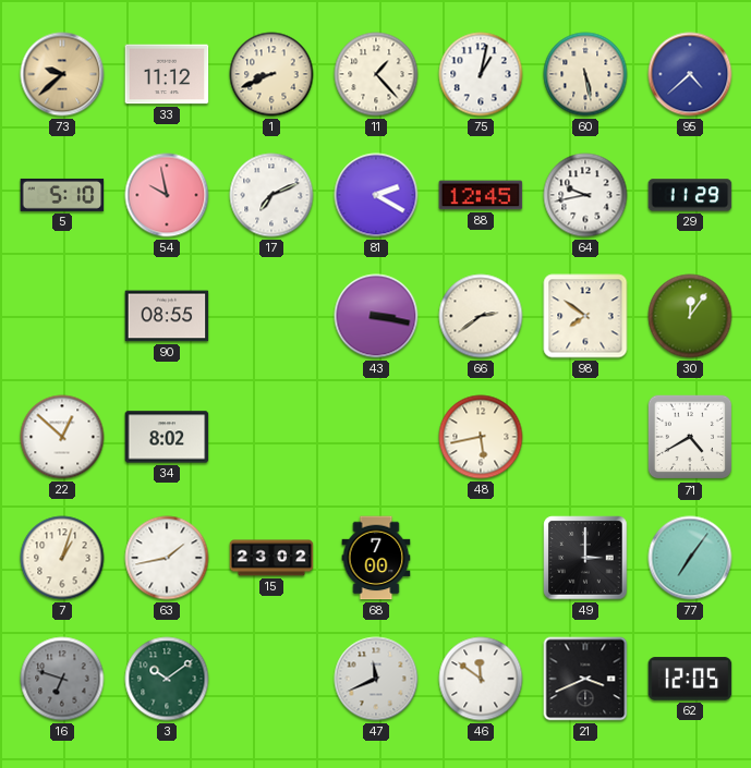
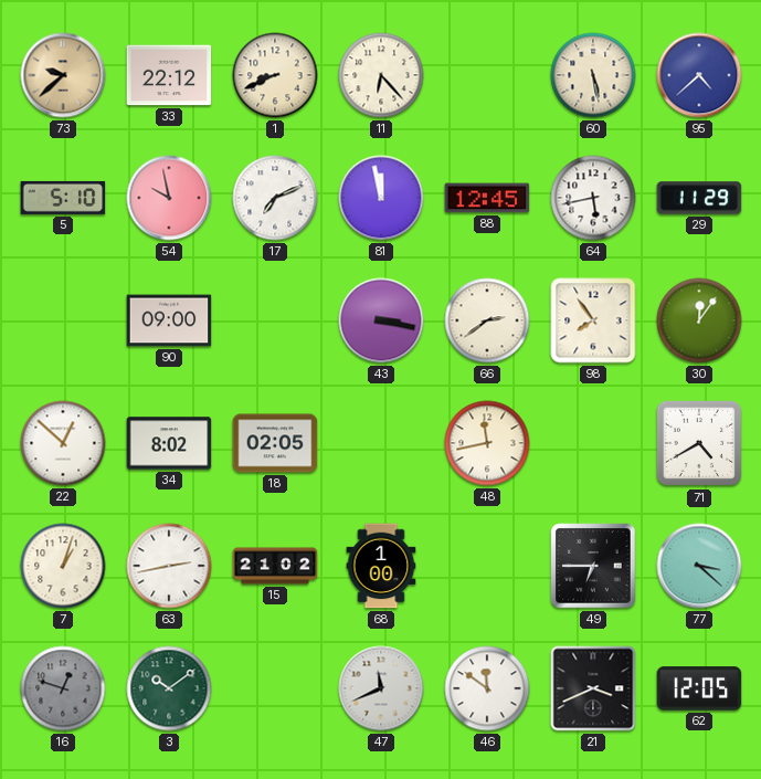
33: 11:12 -> 22:12 (169, 75)
11: 1:23 -> 6:23 (381, 75)
75: 1:02 -> none (481, 74)
81: 2:20 -> 11:58 (381, 198)
64: 9:43 -> 5:43 (593, 198)
90: 08:55 -> 09:00 (169, 320)
98: 7:51 -> 7:54 (593, 320)
18: none -> 02:05 (275, 443)
48: 5:43 -> 11:43 (487, 443)
63: 1:43 -> 2:43 (169, 566)
15: 23:02 -> 21:02 (275, 566)
68: 7:00 -> 1:00 (381, 566)
49: 3:00 -> 6:45 (593, 566)
77: 7:06 -> 3:22 (699, 566)
16: 6:48 -> 12:48 (63, 688)
